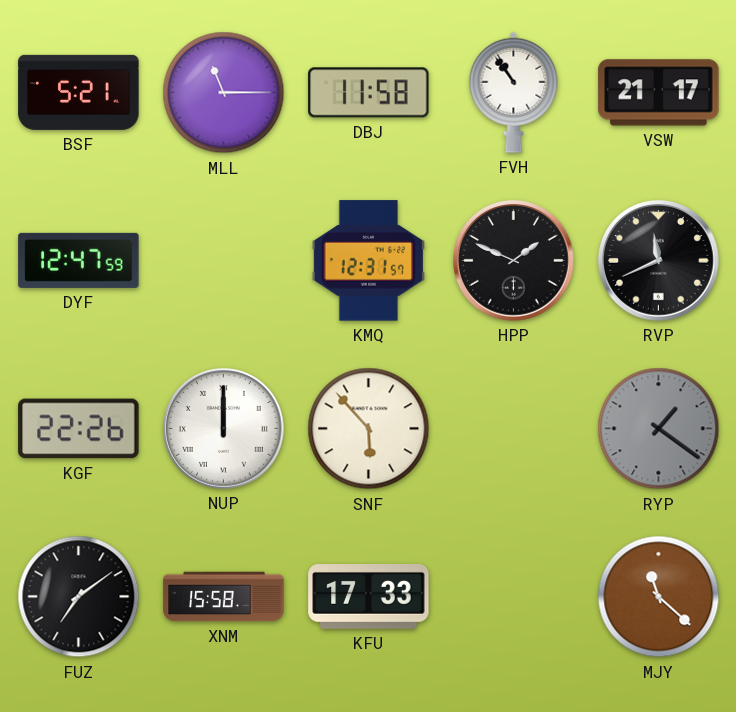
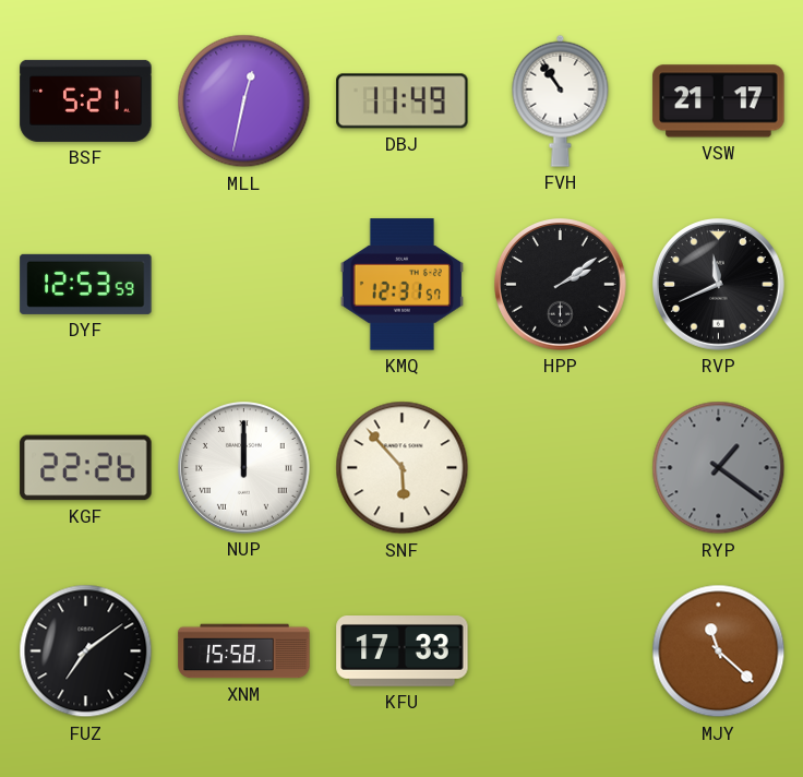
MLL: 11:15 -> 12:32 (244, 101)
DBJ: 11:58 -> 11:49 (403, 101)
DYF: 12:47 -> 12:53 (86, 284)
HPP: 1:49 -> 2:09 (561, 285)
